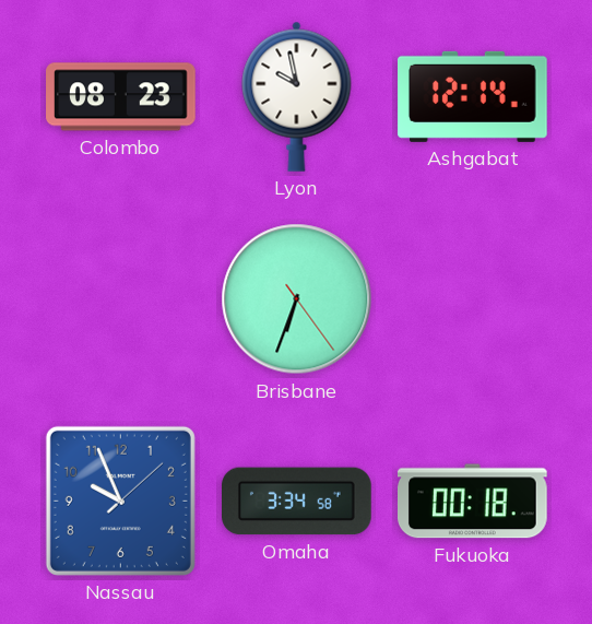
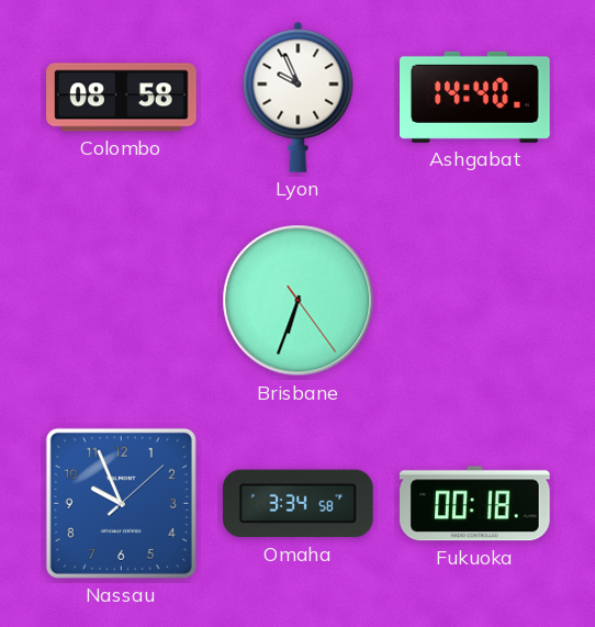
Colombo: 08:23 -> 08:58 (122, 98)
Lyon: 9:58 -> 9:56 (299, 97)
Ashgabat: 12:14 -> 14:40 (475, 97)
